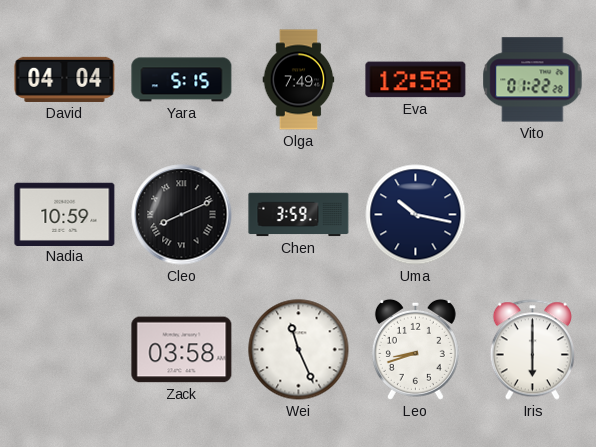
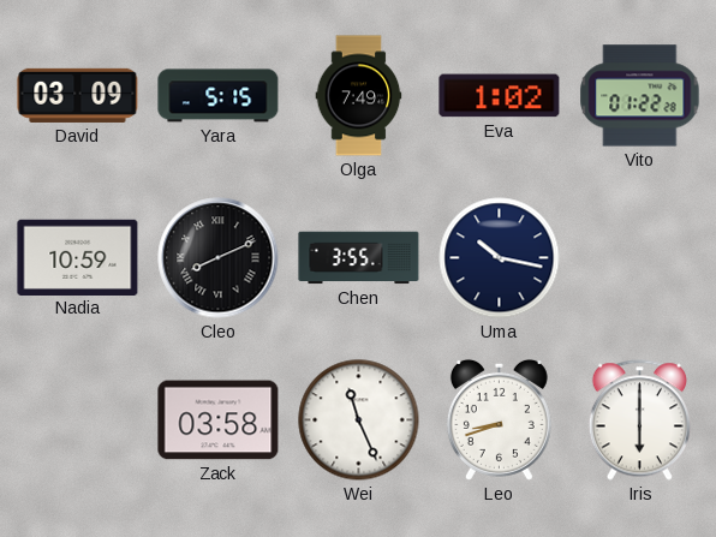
David: 04:04 -> 03:09 (78, 95)
Eva: 12:58 -> 1:02 (500, 96)
Chen: 3:59 -> 3:55 (359, 258)
